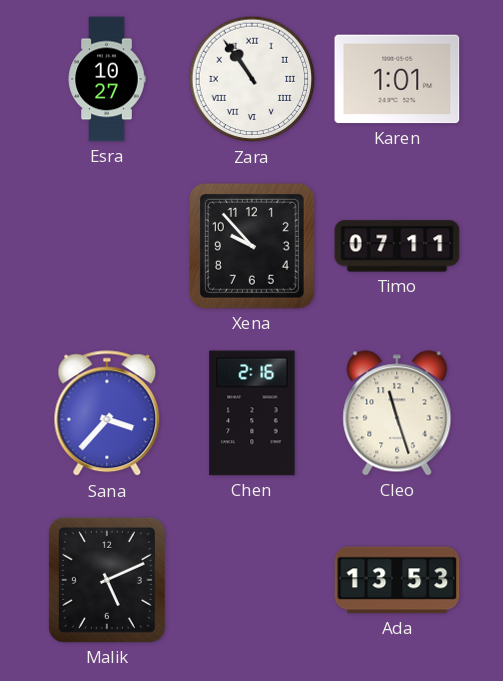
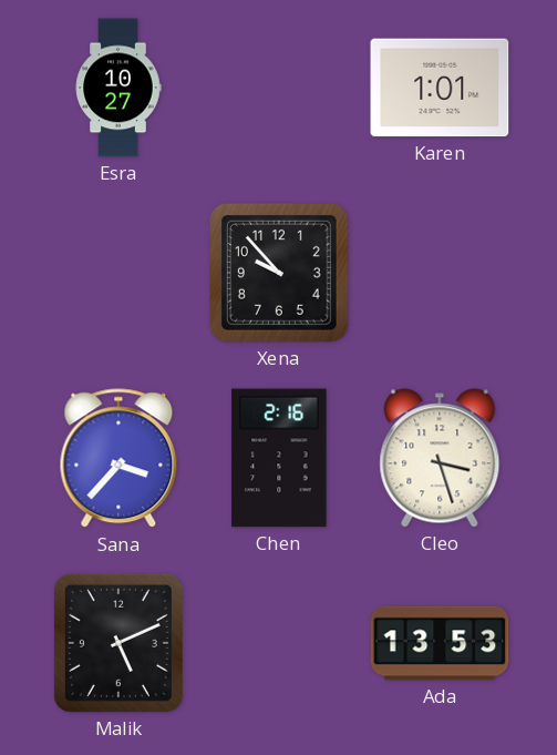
Zara: 10:54 -> none (252, 79)
Timo: 07:11 -> none (397, 246)
Cleo: 11:27 -> 3:27 (440, 458)
